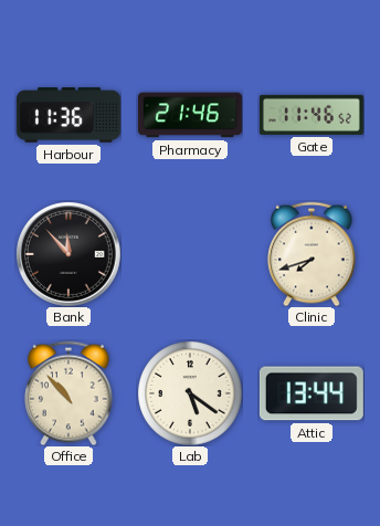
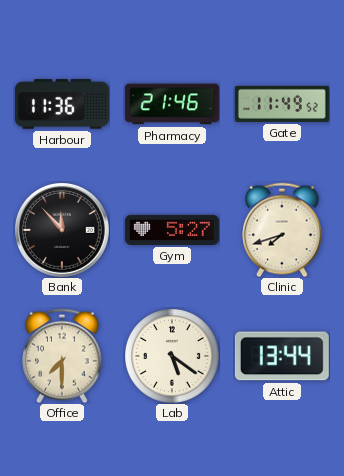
Gate: 11:46 -> 11:49 (282, 104)
Gym: none -> 5:27 (172, 230)
Office: 10:53 -> 7:30 (62, 356)
